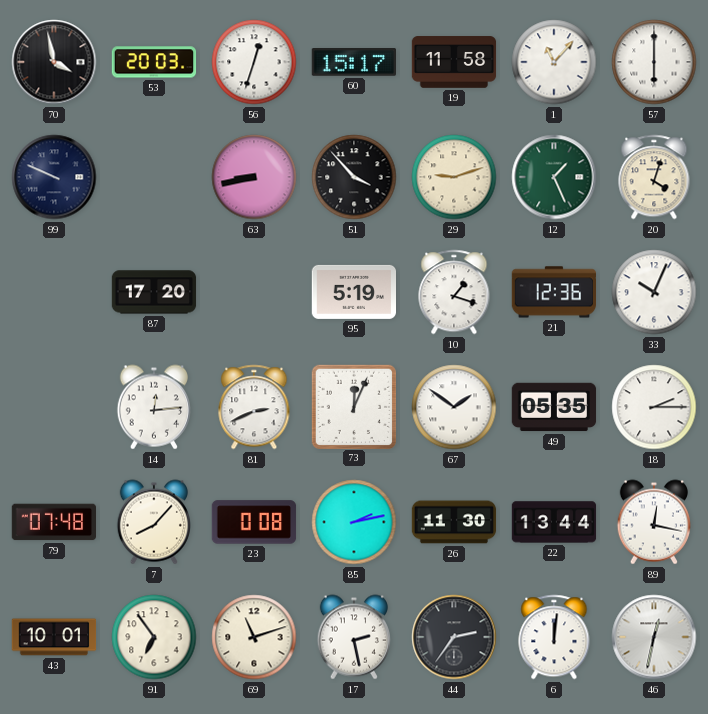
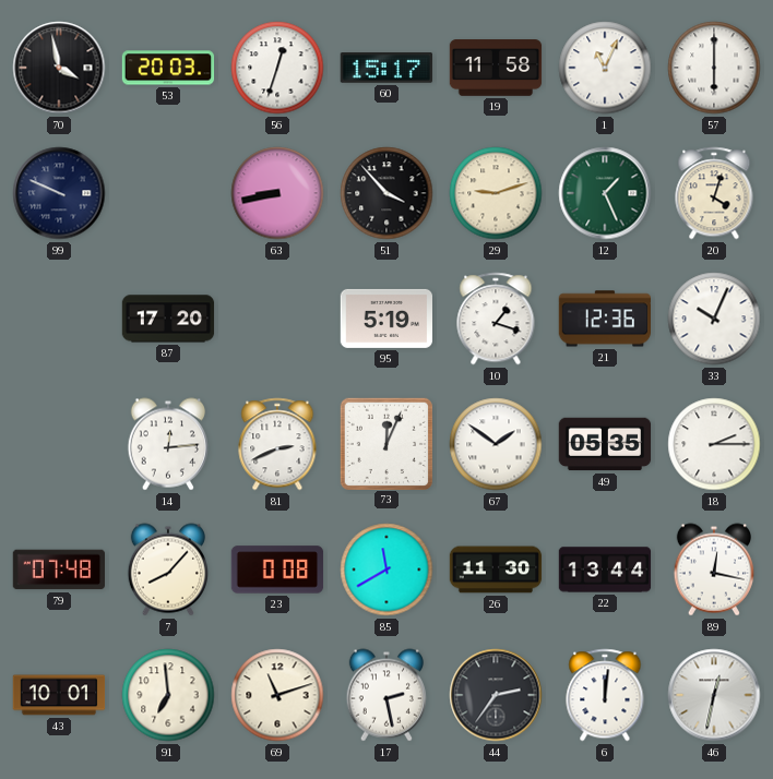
1: 11:07 -> 11:04 (605, 68)
85: 2:13 -> 11:40 (386, 570)
91: 6:54 -> 6:59 (168, 695)
